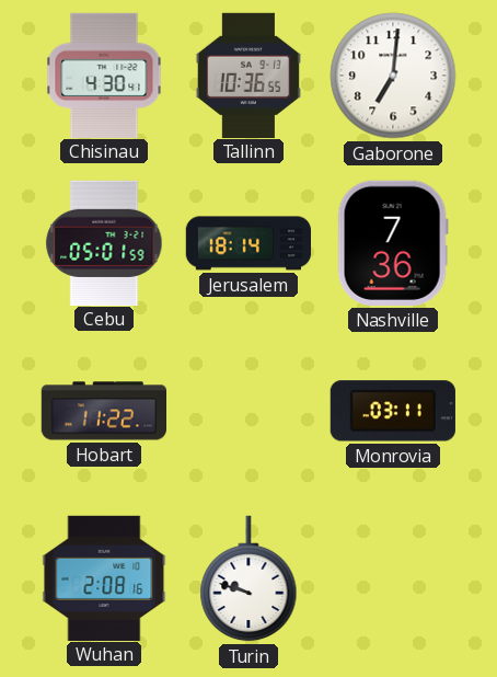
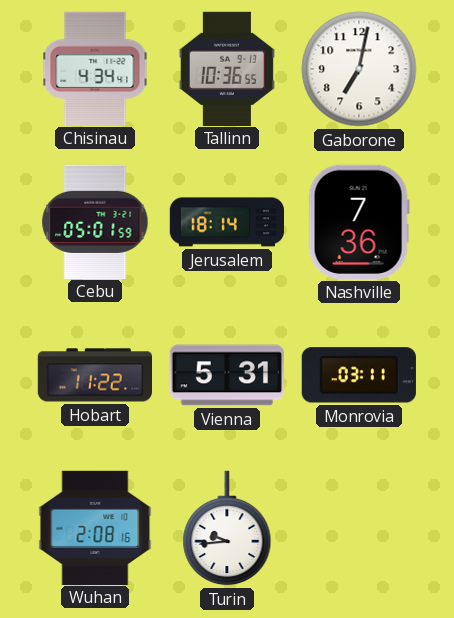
Chisinau: 4:30 -> 4:34 (95, 68)
Gaborone: 7:01 -> 7:02 (359, 69)
Vienna: none -> 5:31 (226, 375)
Turin: 9:48 -> 9:44 (227, 528)
